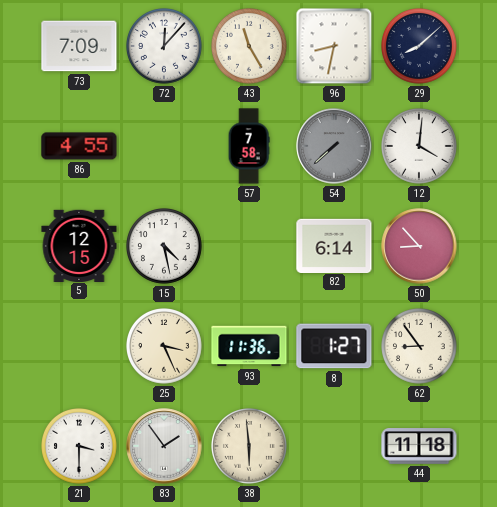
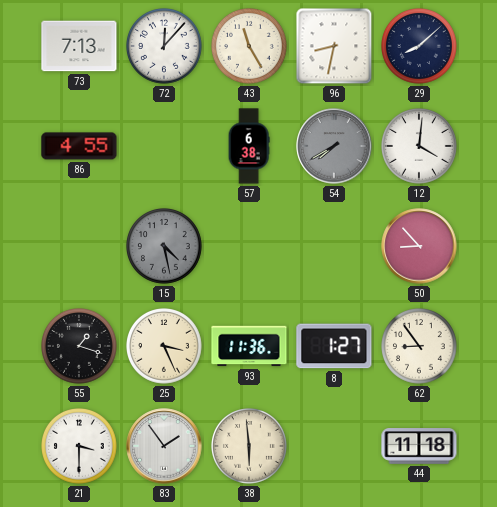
73: 7:09 -> 7:13 (79, 46)
57: 7:58 -> 6:38 (249, 146)
54: 7:38 -> 7:40 (334, 146)
5: 12:15 -> none (79, 245)
15 dial: white -> grey (165, 247)
82: 6:14 -> none (334, 245)
55: none -> 1:18 (80, 347)
